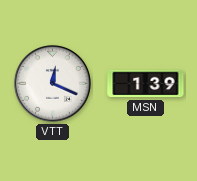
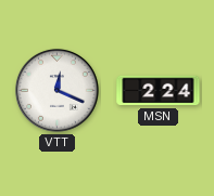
MSN: 1:39 -> 2:24 (159, 91)
